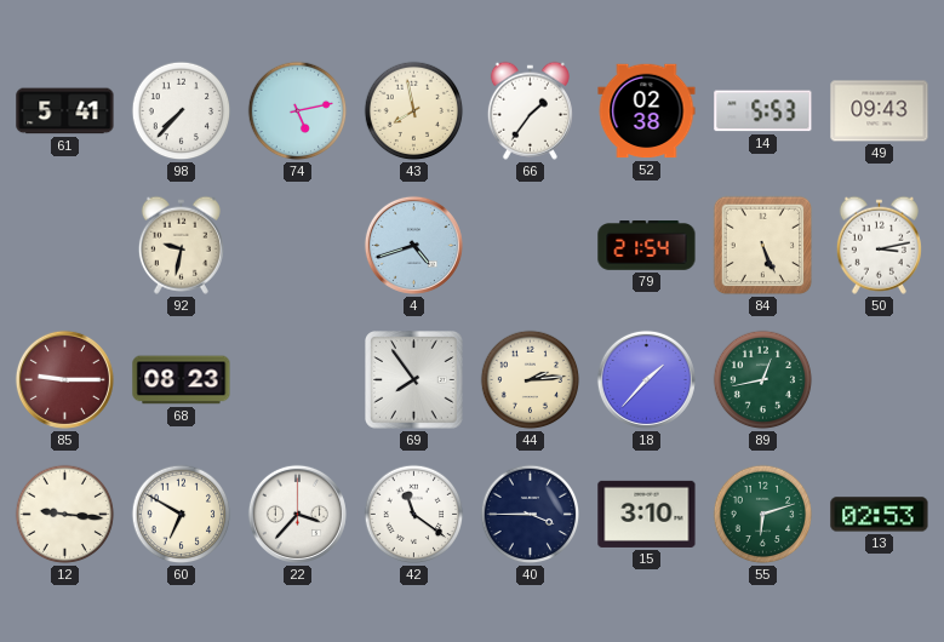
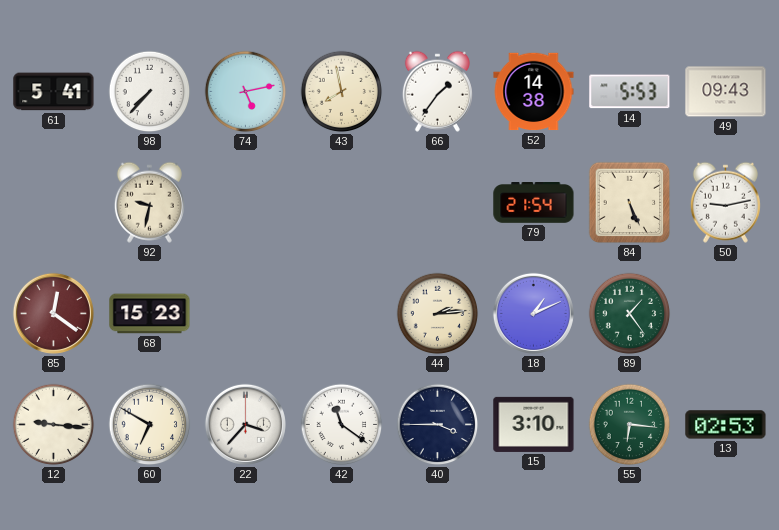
52: 02:38 -> 14:38 (534, 92)
4: 4:42 -> none (413, 245)
50: 3:13 -> 9:13 (725, 202)
85: 9:15 -> 12:21 (53, 313)
68: 08:23 -> 15:23 (150, 314)
69: 7:54 -> none (414, 380)
18: 1:37 -> 1:11 (533, 313)
89: 12:43 -> 1:24 (630, 314)
55: 6:12 -> 6:16 (630, 425)
